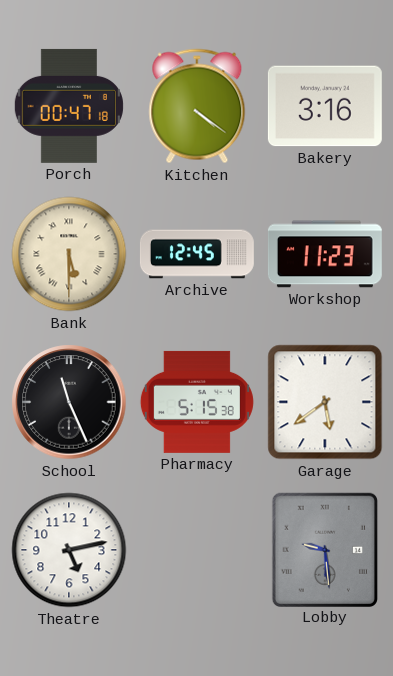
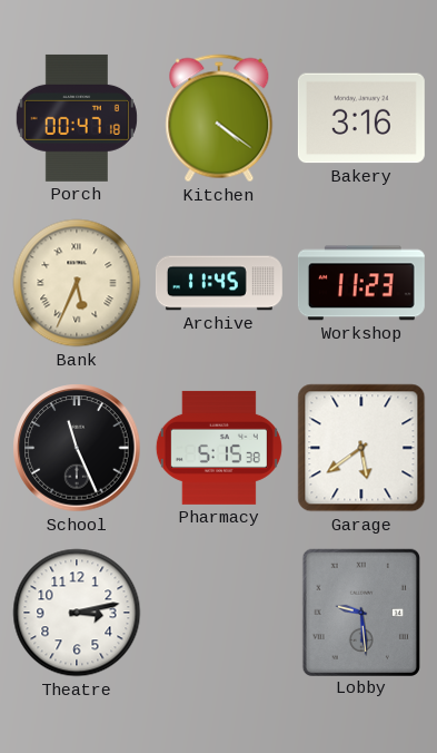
Bank: 5:30 -> 5:34 (77, 283)
Archive: 12:45 -> 11:45 (219, 283)
Theatre: 5:13 -> 3:13 (77, 613)
